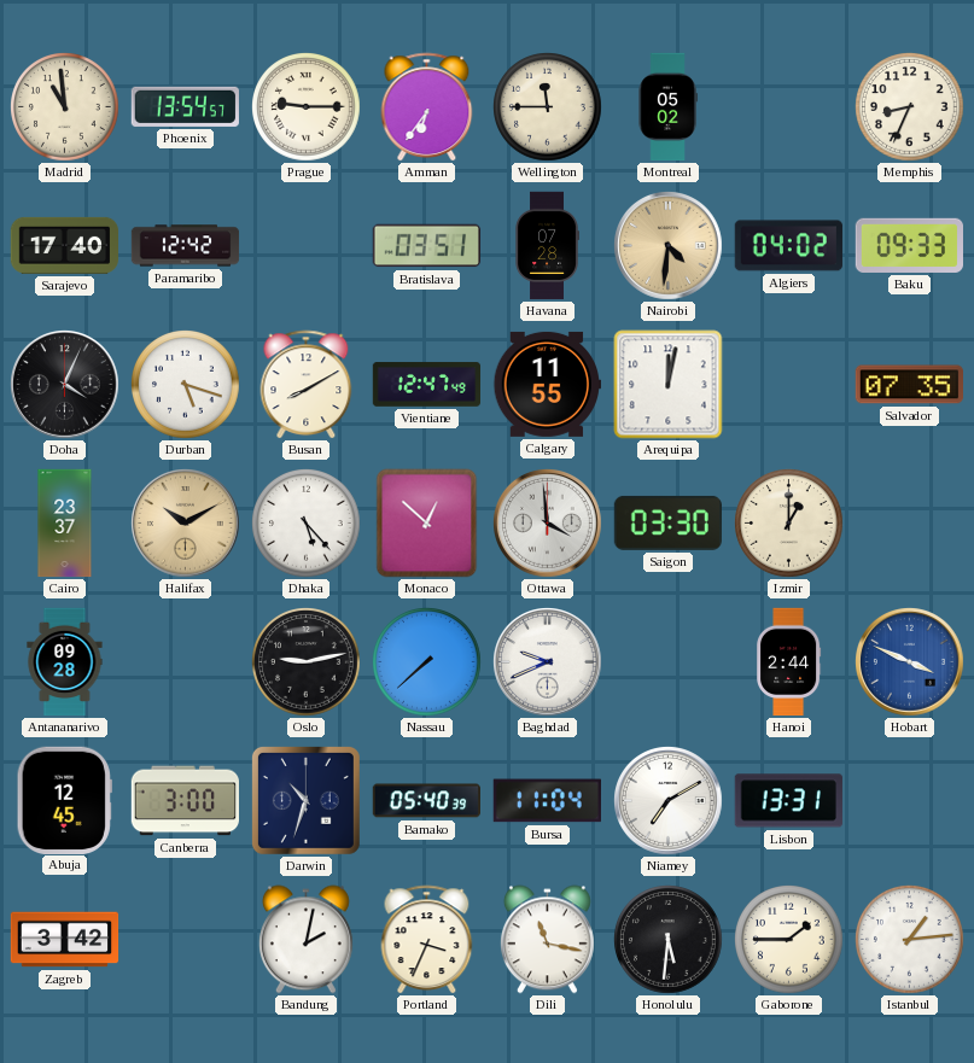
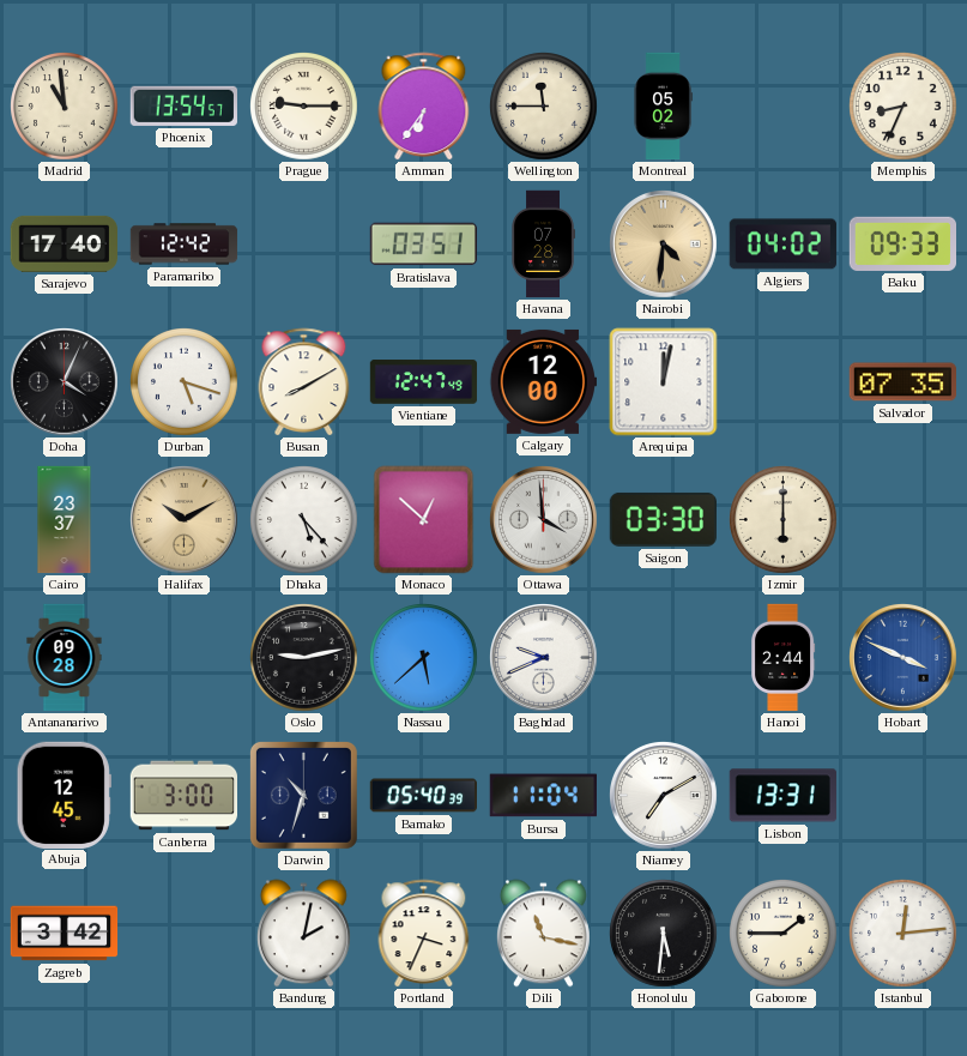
Calgary: 11:55 -> 12:00 (543, 381)
Izmir: 1:00 -> 6:00 (784, 520)
Nassau: 7:38 -> 5:38 (424, 658)
Istanbul: 1:14 -> 12:14 (903, 934)
